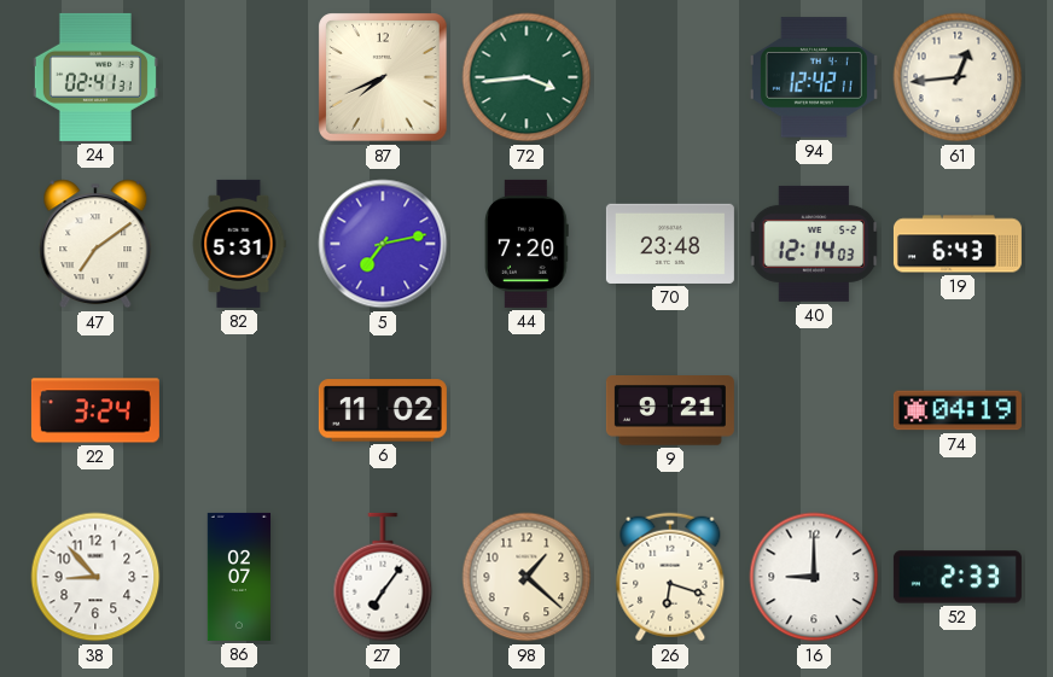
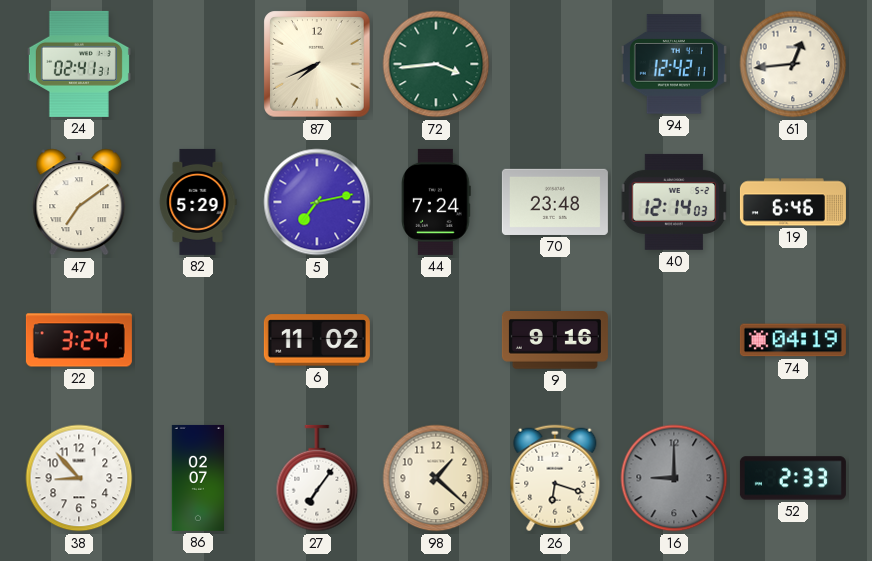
82: 5:31 -> 5:29 (198, 202)
44: 7:20 -> 7:24 (436, 202)
19: 6:43 -> 6:46 (793, 202)
9: 9:21 -> 9:16 (555, 340)
16 dial: white -> grey (674, 478)
